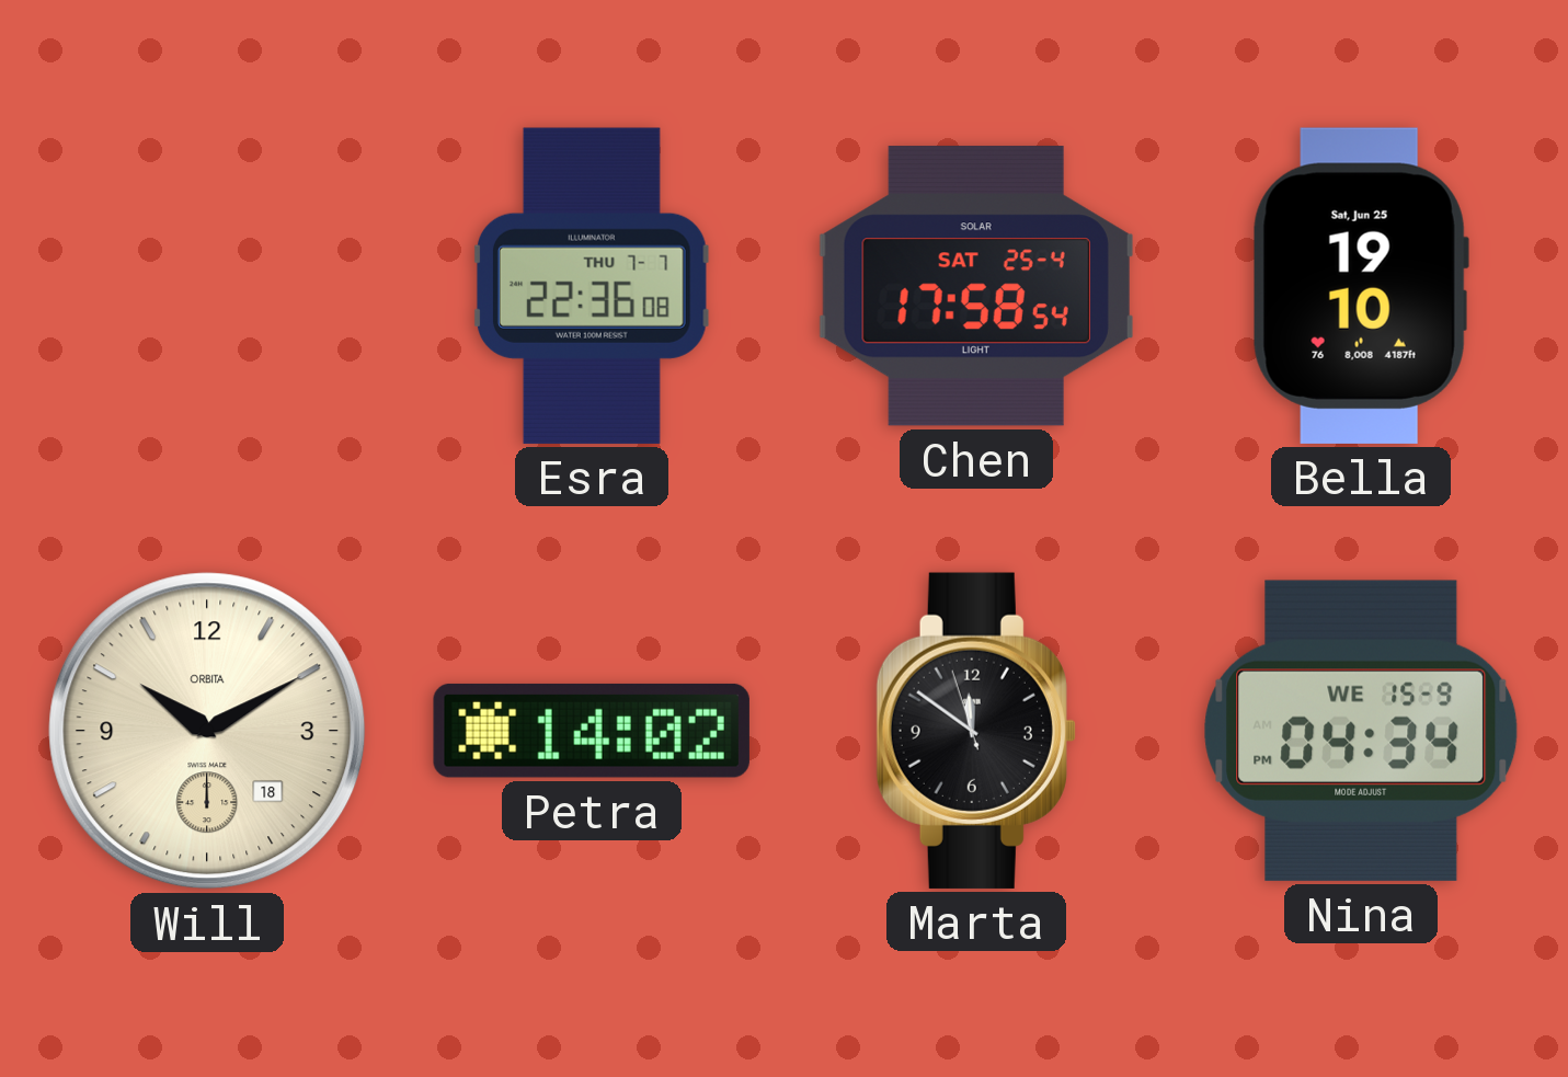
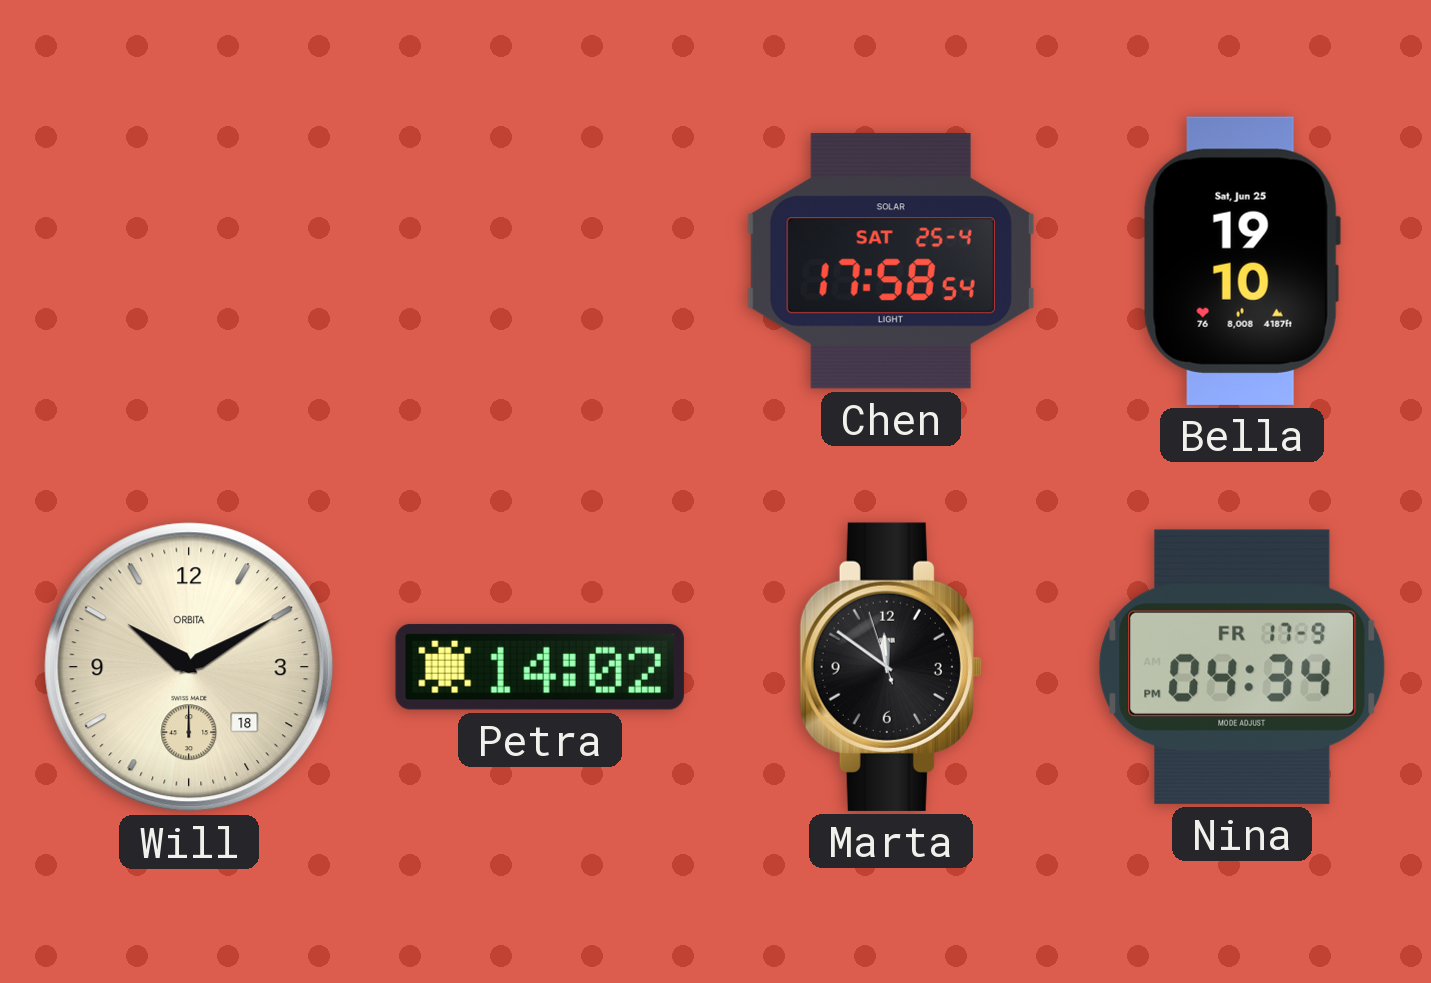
Esra: 22:36 -> none (592, 286)
Nina date: WE 15-9 -> FR 17-9 (1242, 667)
